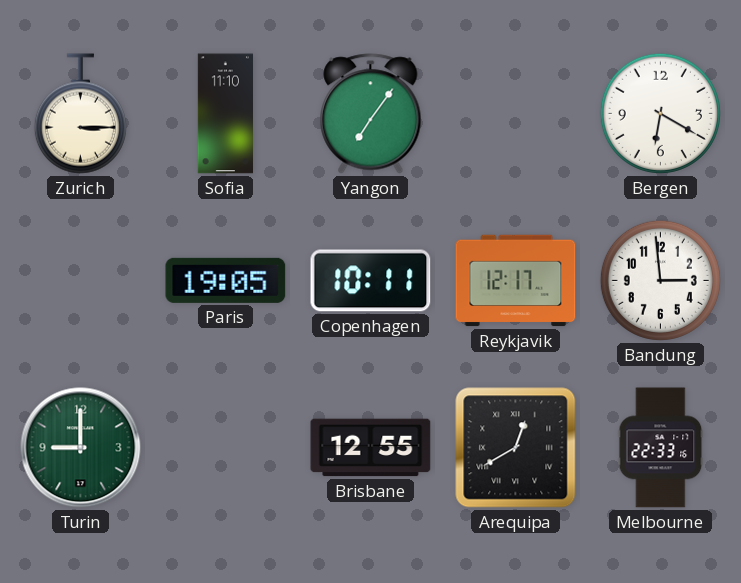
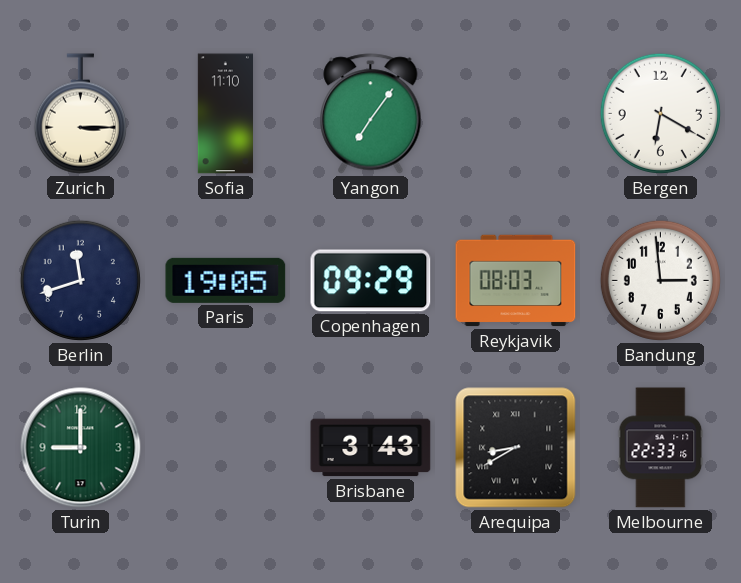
Berlin: none -> 11:42 (80, 280)
Copenhagen: 10:11 -> 09:29 (371, 281)
Reykjavik: 12:17 -> 08:03 (516, 281)
Brisbane: 12:55 -> 3:43 (371, 448)
Arequipa: 12:40 -> 8:40 (516, 448)
